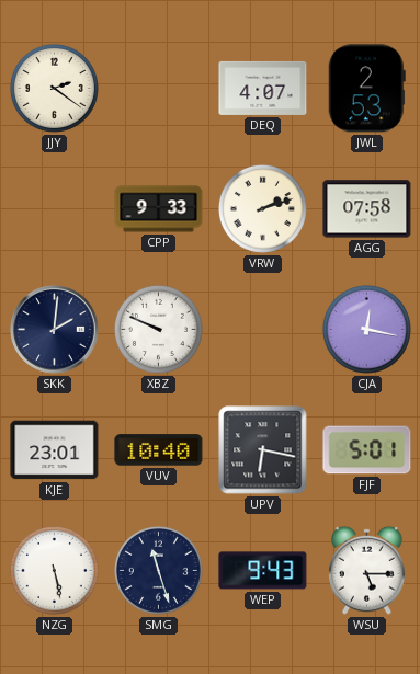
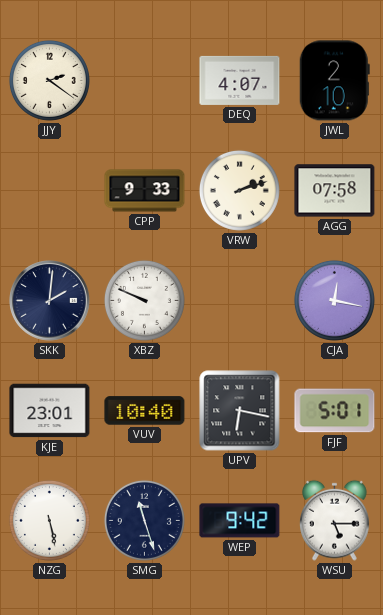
JWL: 2:53 -> 2:10 (334, 81)
WEP: 9:43 -> 9:42 (240, 521)
